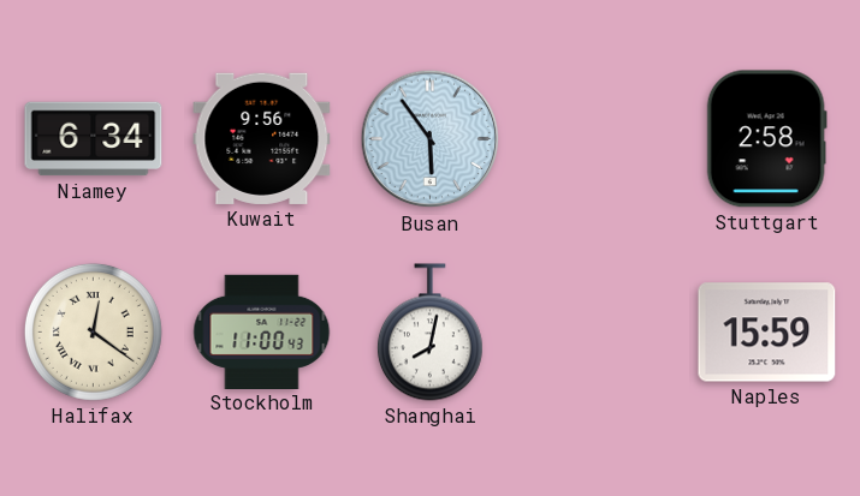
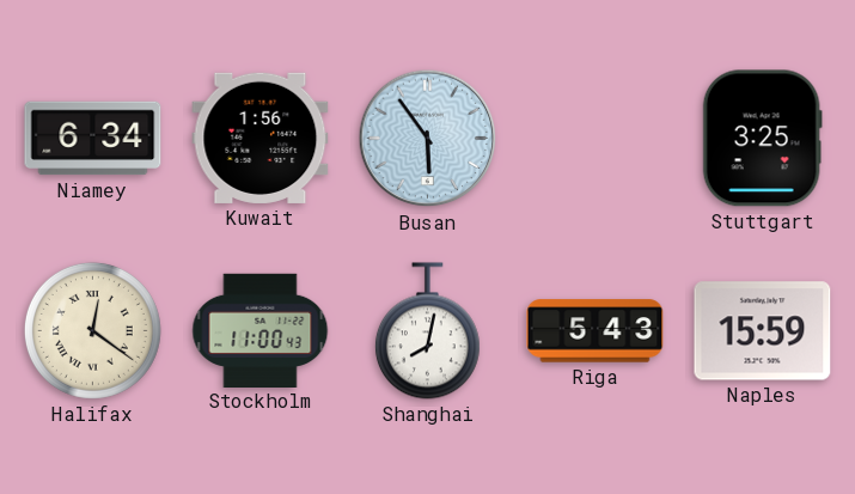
Kuwait: 9:56 -> 1:56 (261, 138)
Stuttgart: 2:58 -> 3:25 (762, 139)
Riga: none -> 5:43 (596, 331)
